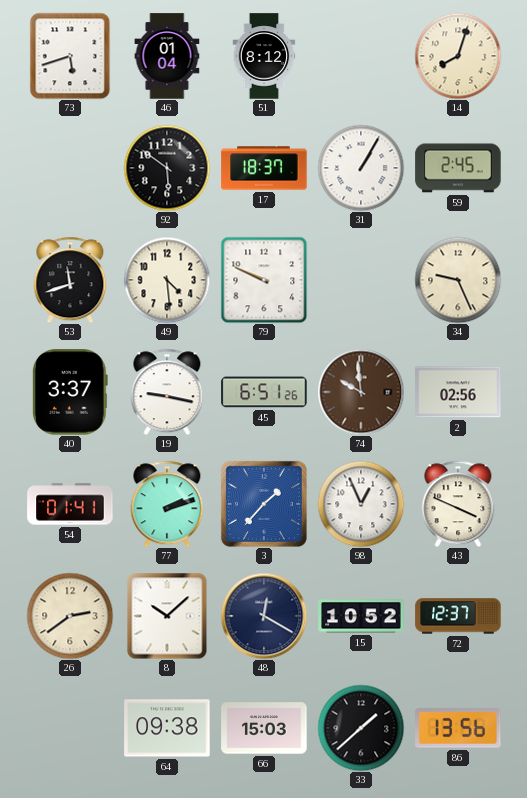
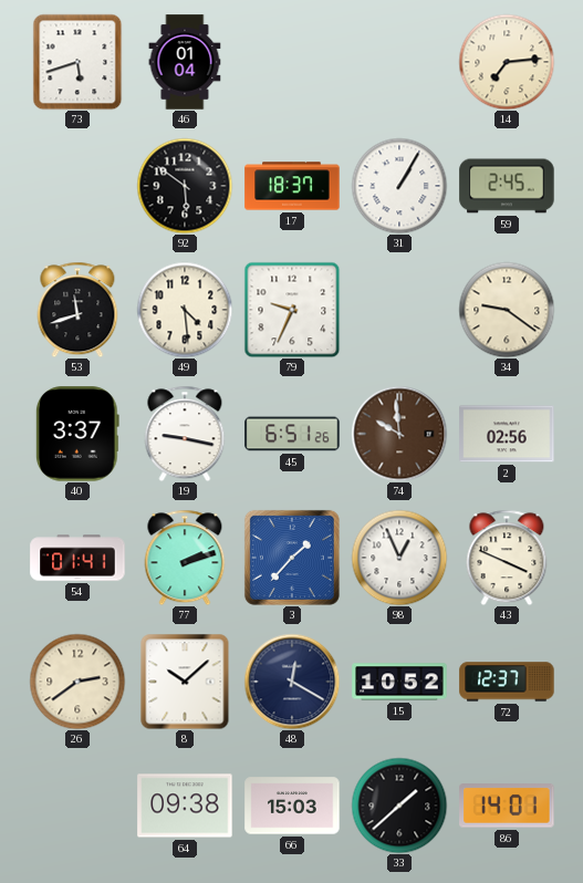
51: 8:12 -> none (264, 56)
14: 8:03 -> 7:14 (507, 62)
79: 9:49 -> 9:34 (292, 310)
34: 9:26 -> 9:21 (507, 310)
86: 13:56 -> 14:01 (507, 806)
